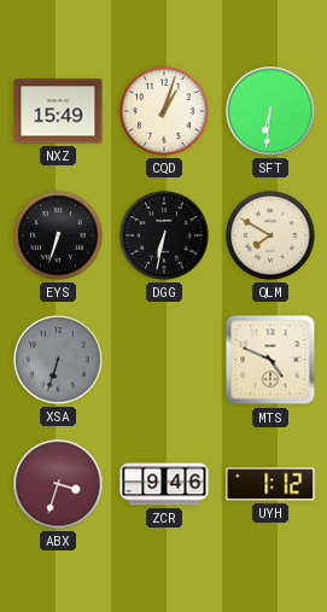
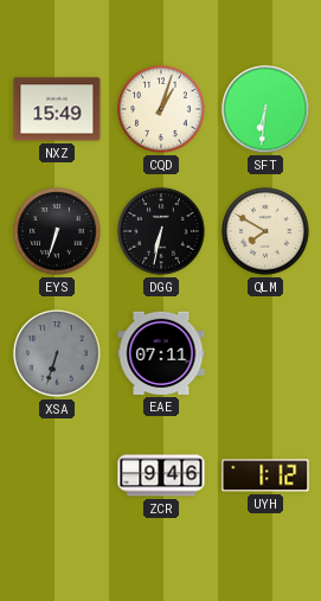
EAE: none -> 07:11 (161, 353)
MTS: 4:49 -> none (270, 360)
ABX: 3:33 -> none (58, 484)
